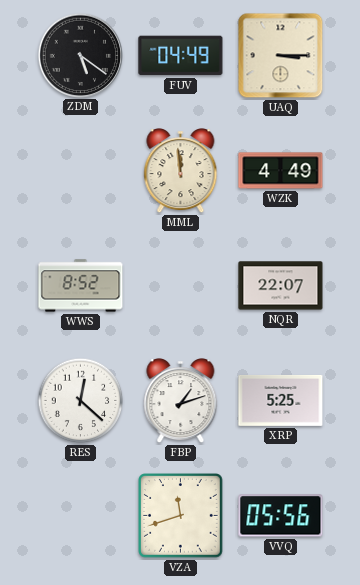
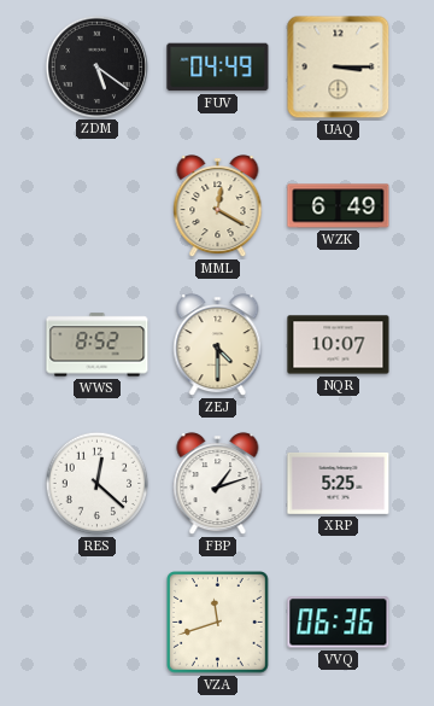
MML: 11:59 -> 12:20 (218, 206)
WZK: 4:49 -> 6:49 (339, 206)
ZEJ: none -> 4:30 (218, 345)
NQR: 22:07 -> 10:07 (339, 345)
VVQ: 05:56 -> 06:36 (339, 623)
